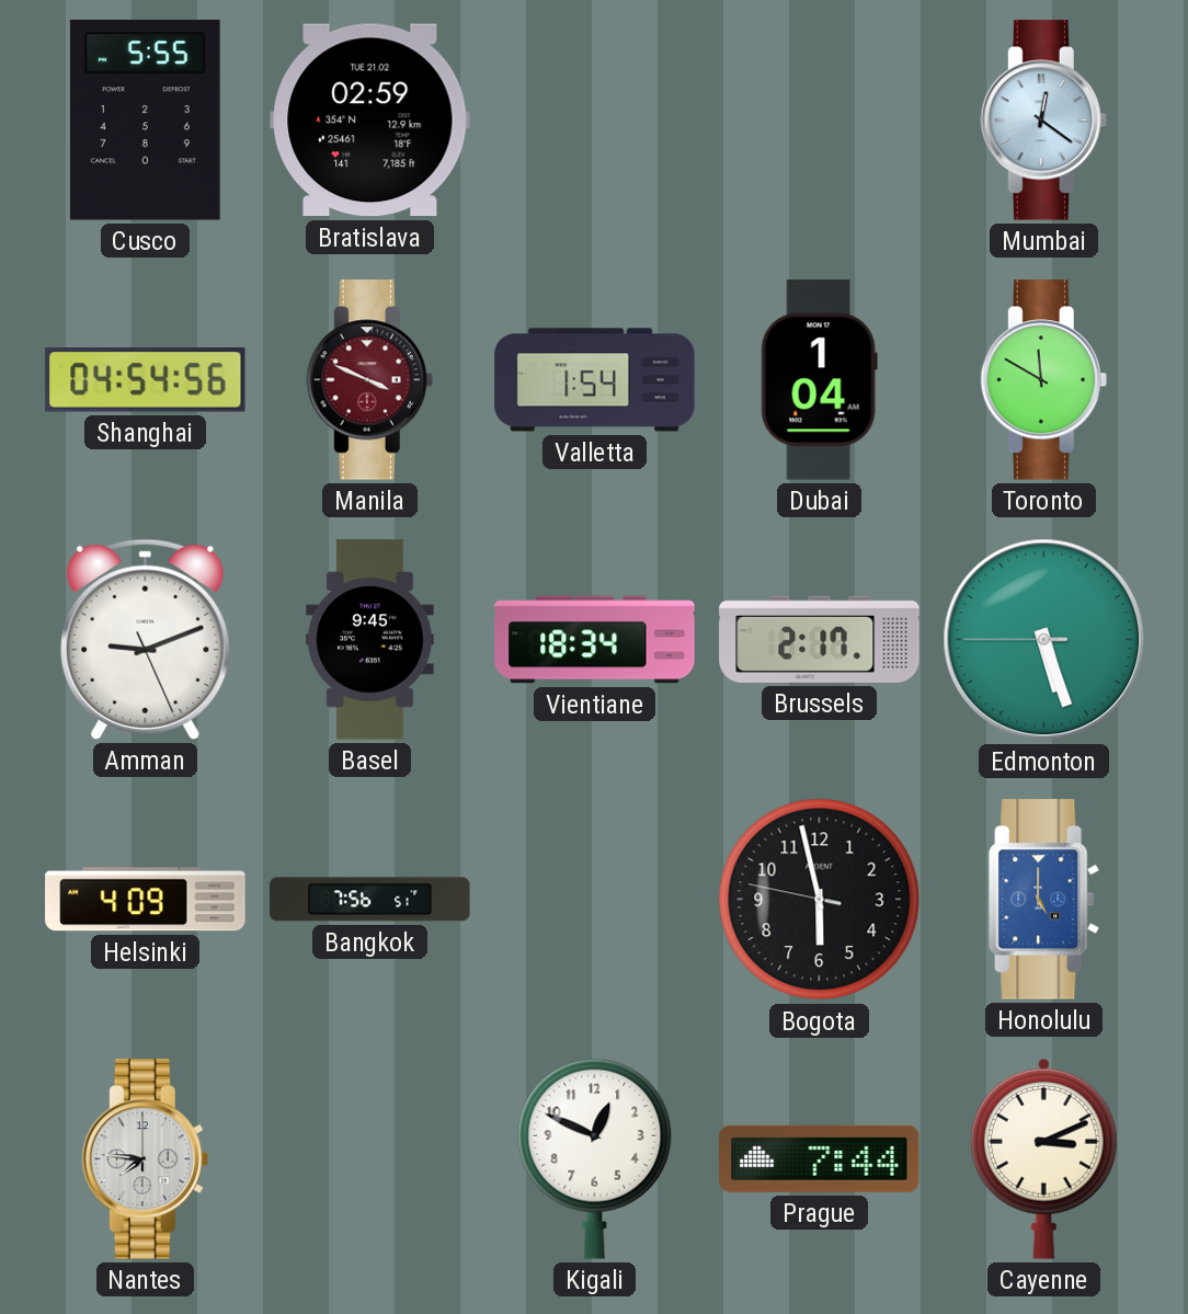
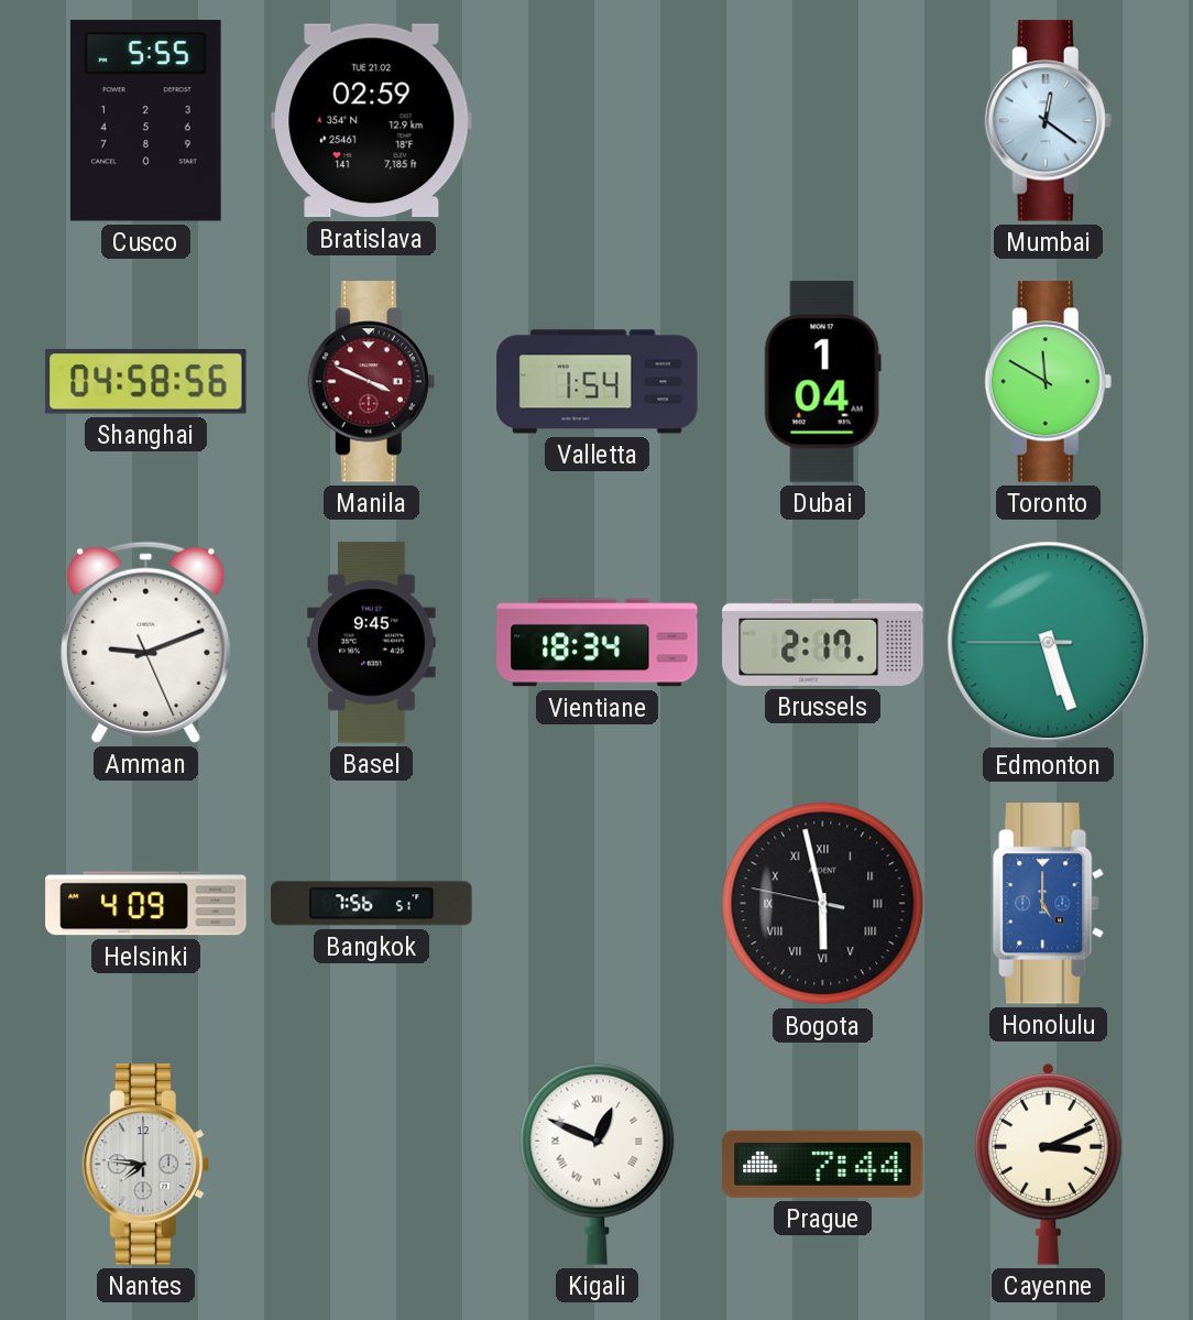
Shanghai: 04:54 -> 04:58 (146, 382)
Bogota numerals: Arabic -> Roman (823, 904)
Kigali numerals: Arabic -> Roman (598, 1164)
